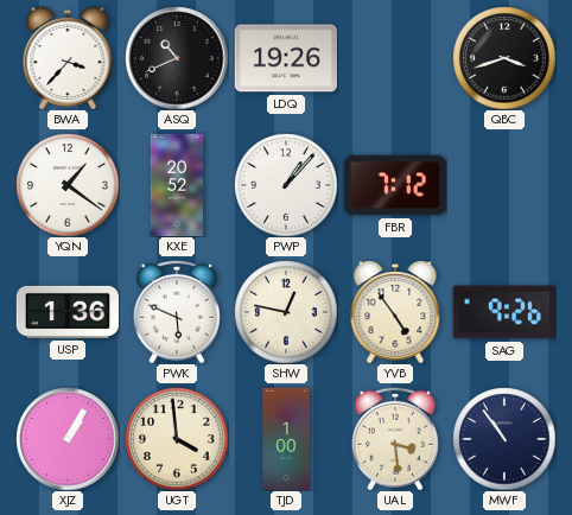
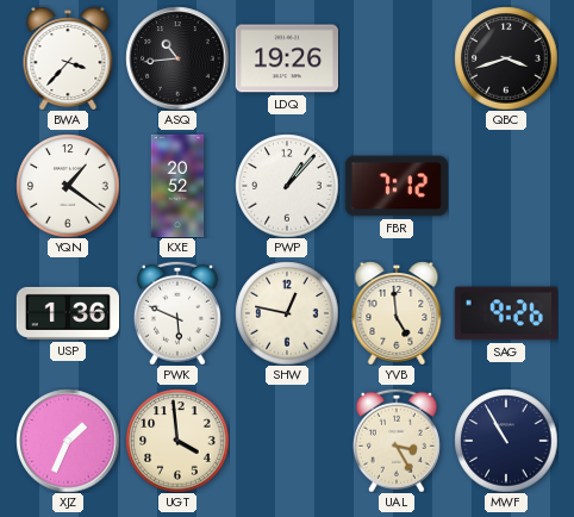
ASQ: 10:41 -> 10:44 (177, 58)
YVB: 4:54 -> 4:59 (397, 313)
XJZ: 1:05 -> 1:34 (68, 441)
TJD: 1:00 -> none (286, 439)
UAL: 3:29 -> 3:25 (397, 441)
MWF: 10:54 -> 10:55 (506, 441)
